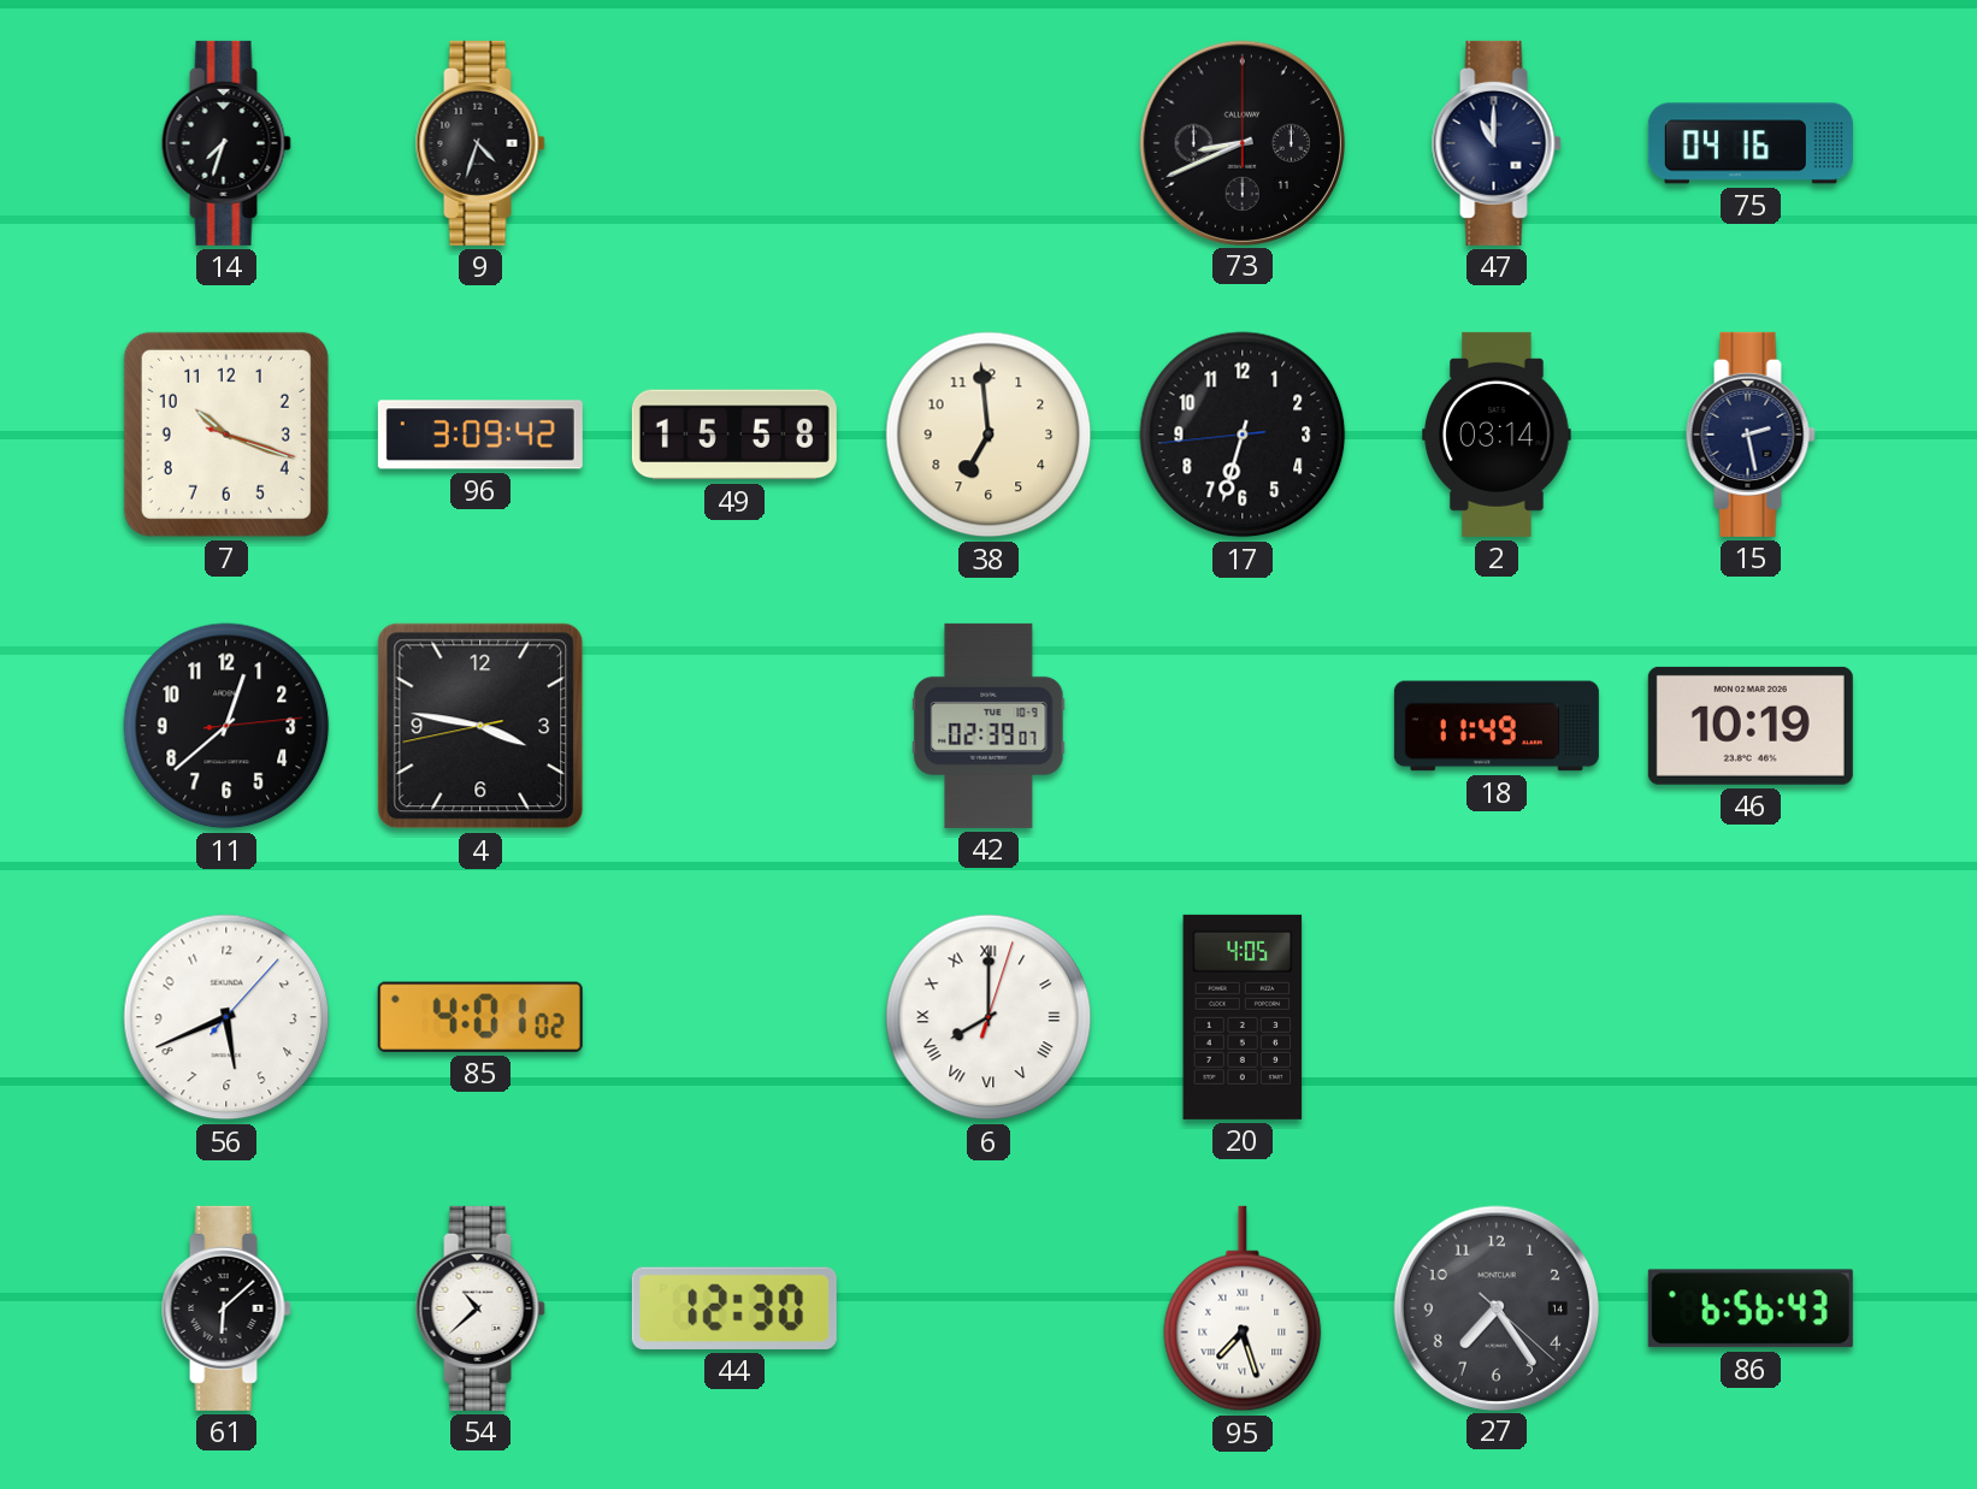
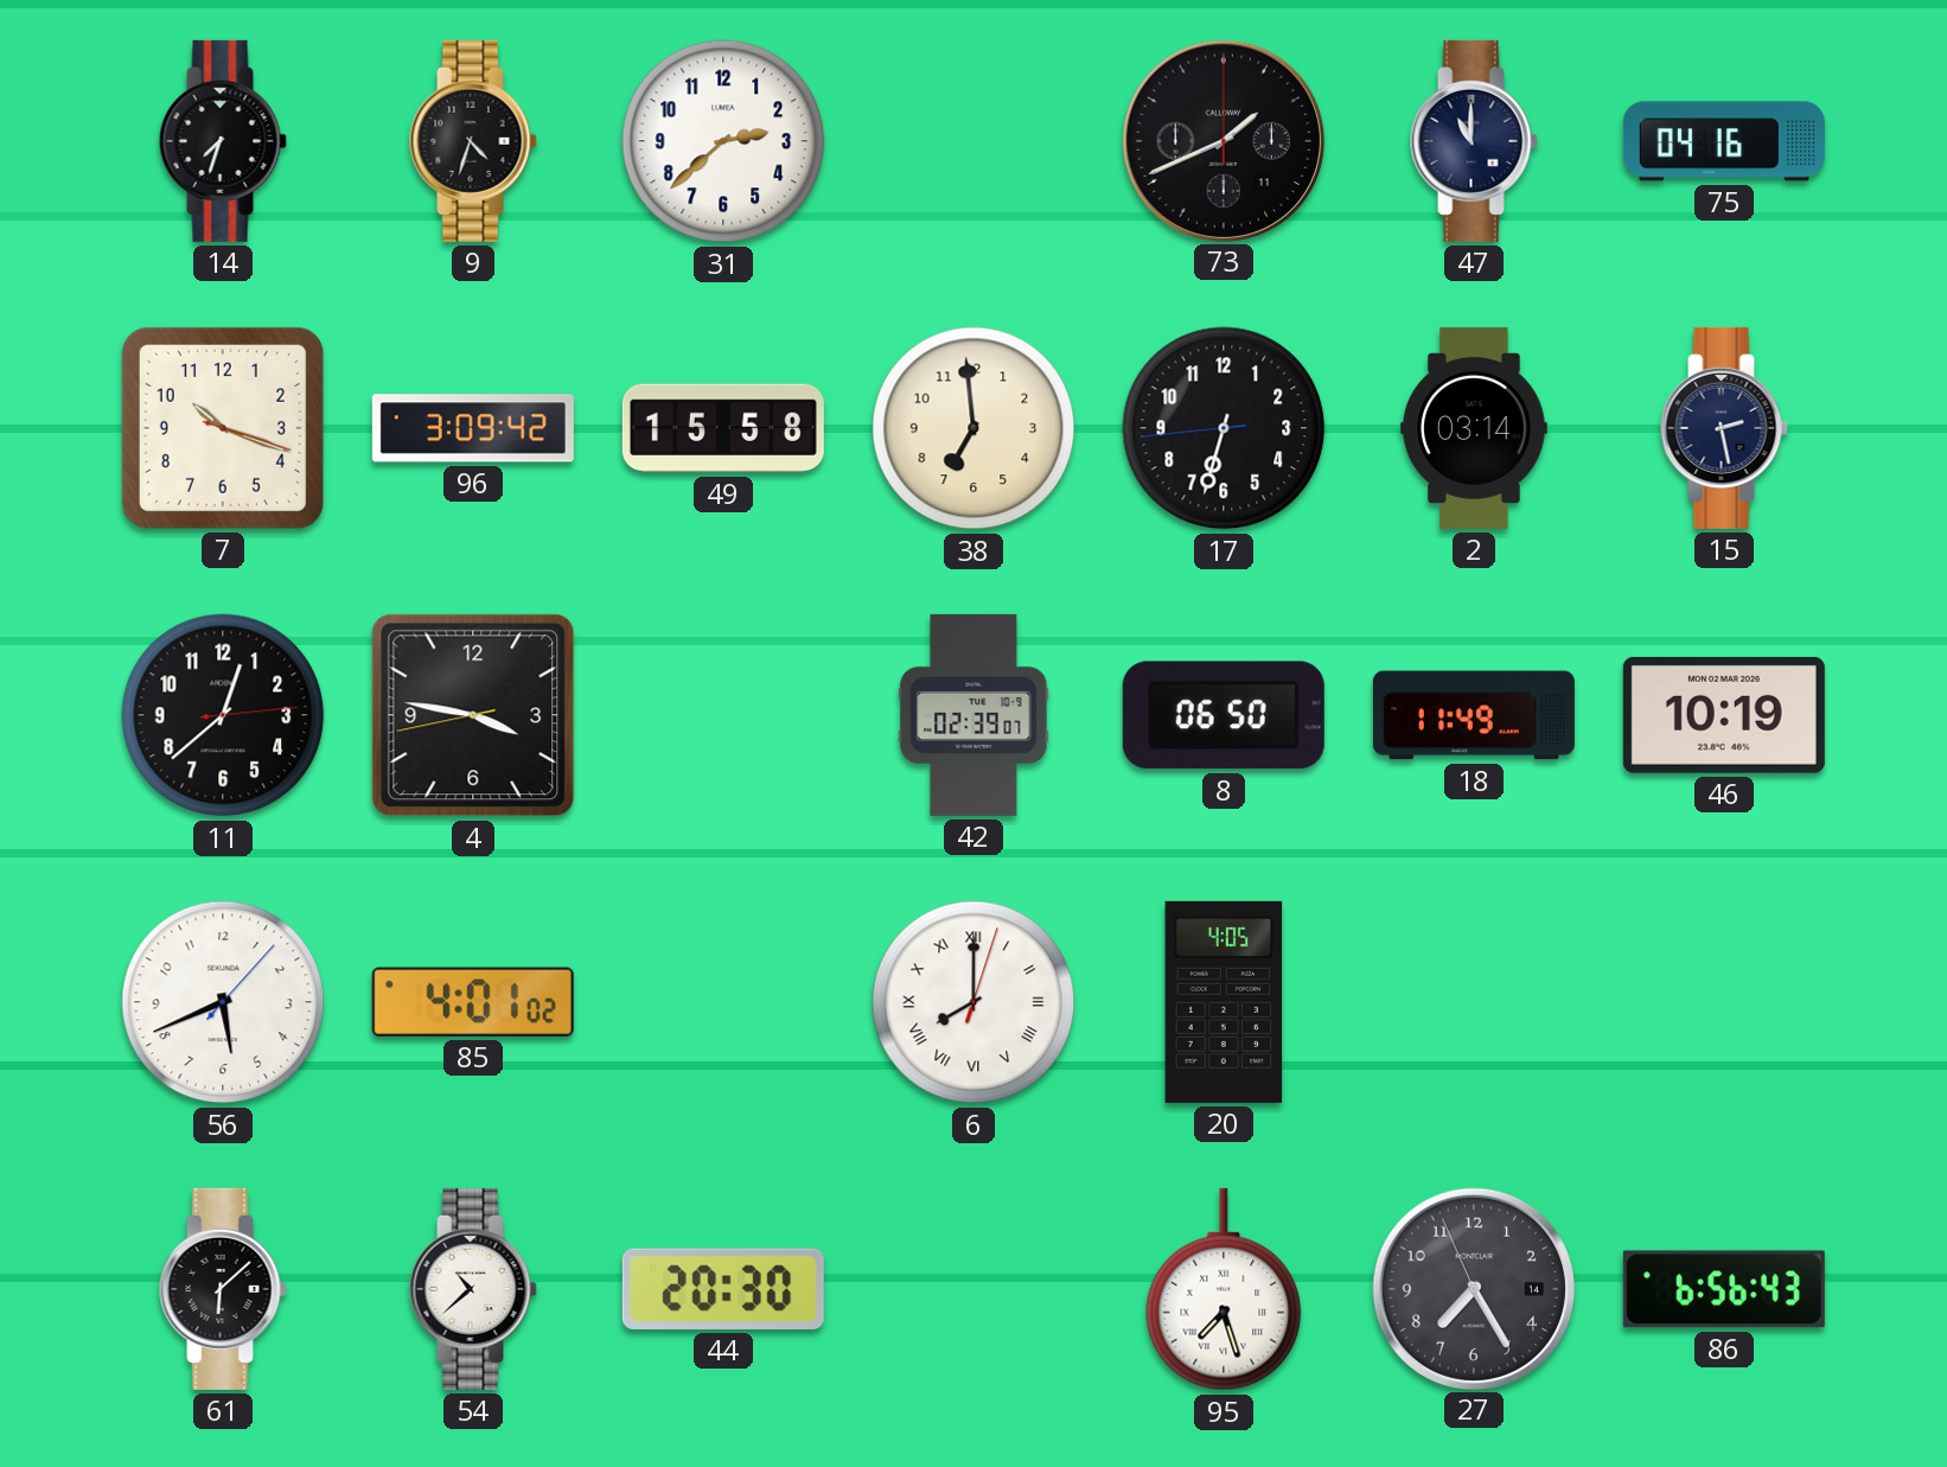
31: none -> 2:38 (723, 141)
73: 8:41 -> 1:41 (1223, 140)
8: none -> 06:50 (1224, 715)
44: 12:30 -> 20:30 (723, 1289)
27: 7:24:22 -> 7:24:56 (1473, 1288)
